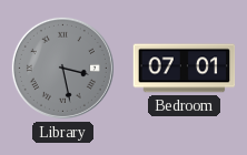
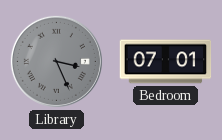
Library: 3:28 -> 3:26 (56, 61)
